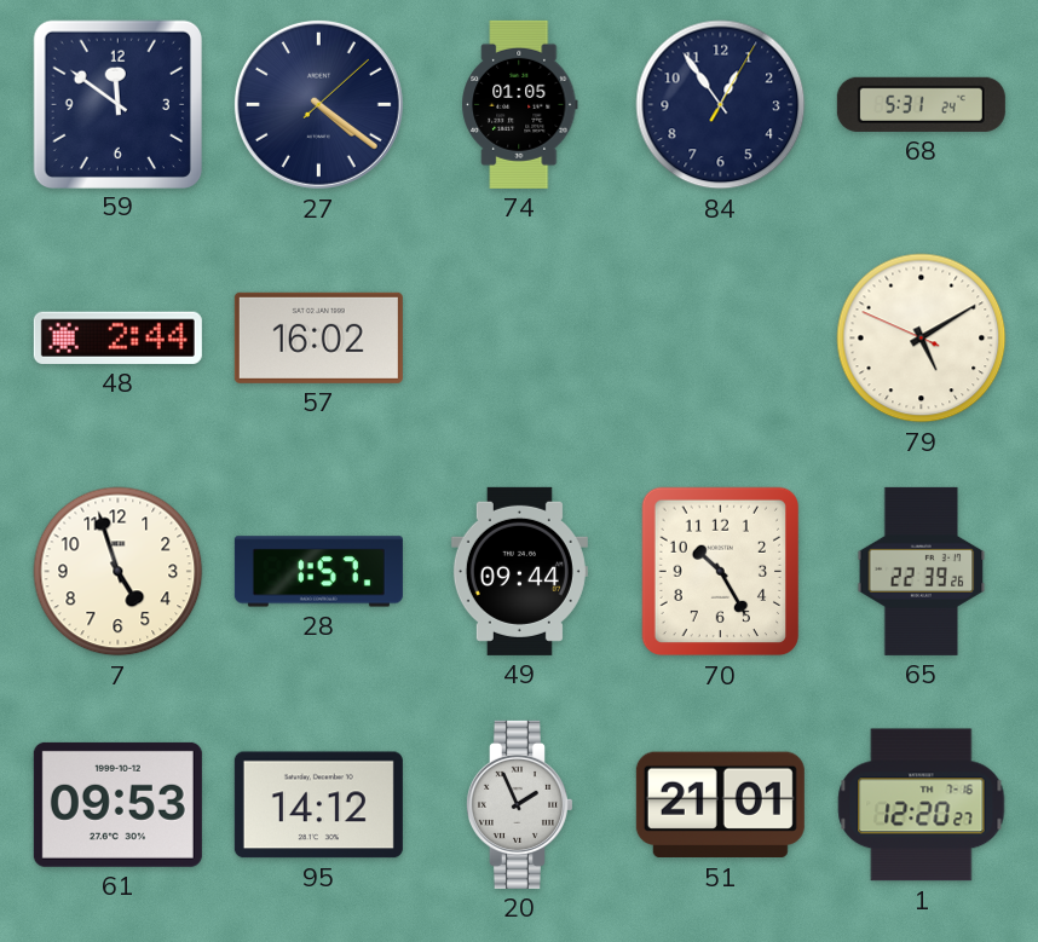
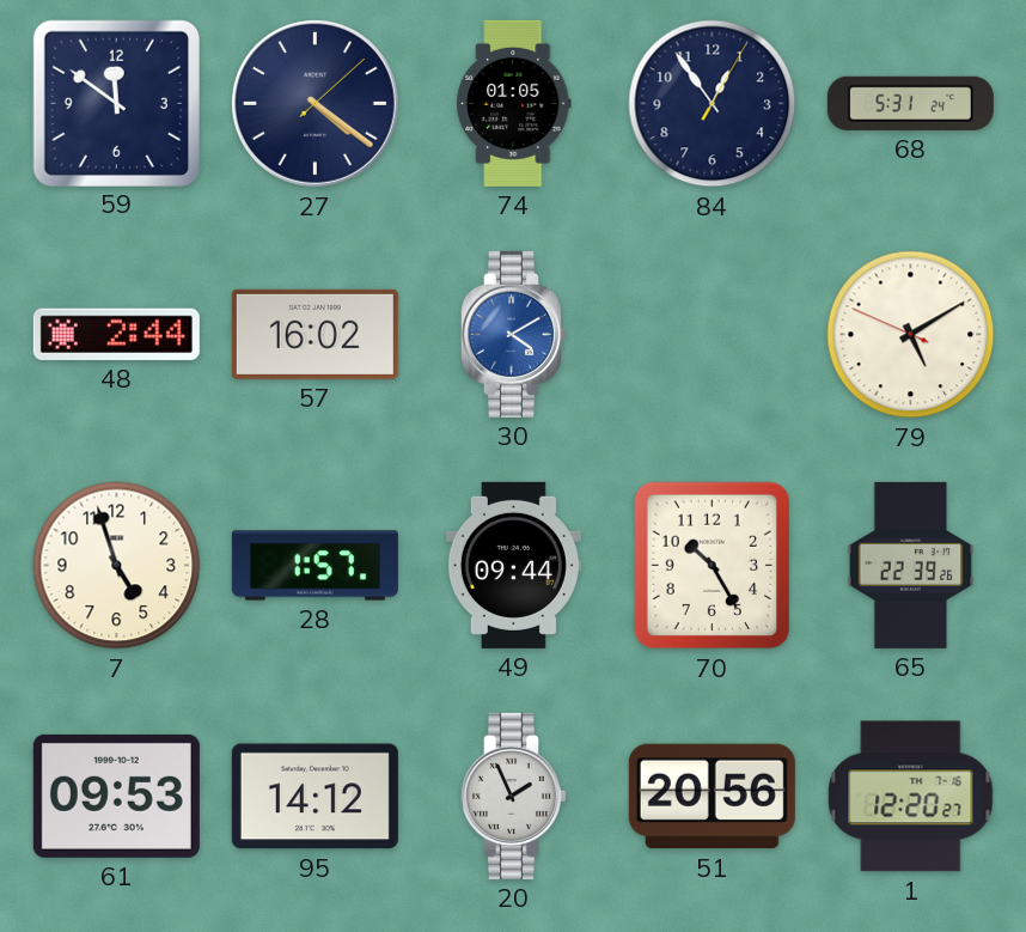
30: none -> 4:10 (513, 334)
51: 21:01 -> 20:56 (712, 797)
